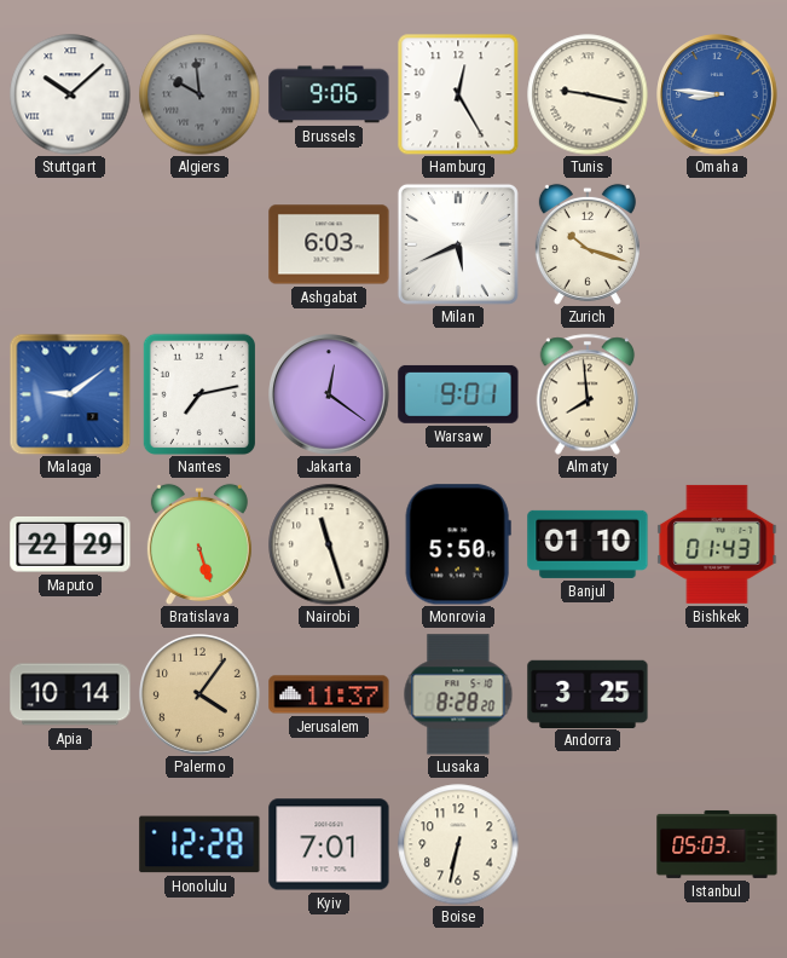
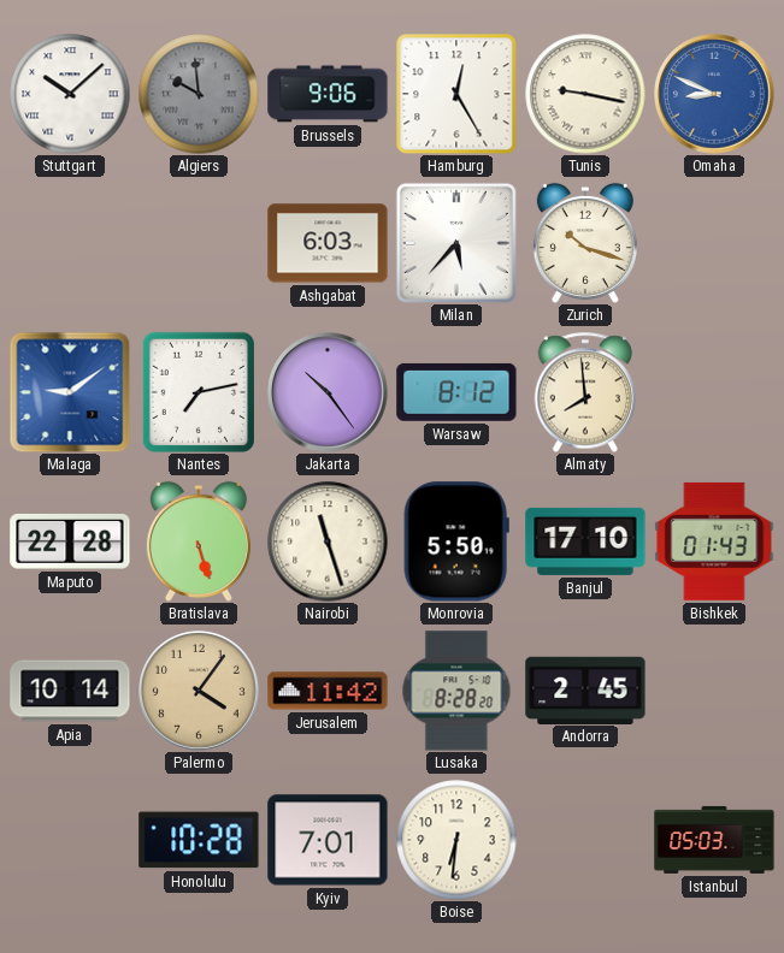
Omaha: 8:46 -> 8:49 (714, 94)
Milan: 5:41 -> 5:37 (456, 243)
Jakarta: 12:21 -> 10:24 (328, 392)
Warsaw: 9:01 -> 8:12 (456, 392)
Maputo: 22:29 -> 22:28 (70, 541)
Banjul: 01:10 -> 17:10 (585, 541)
Jerusalem: 11:37 -> 11:42 (328, 691)
Andorra: 3:25 -> 2:45 (585, 689)
Honolulu: 12:28 -> 10:28 (199, 840)
Boise: 6:32 -> 6:31 (456, 840)
